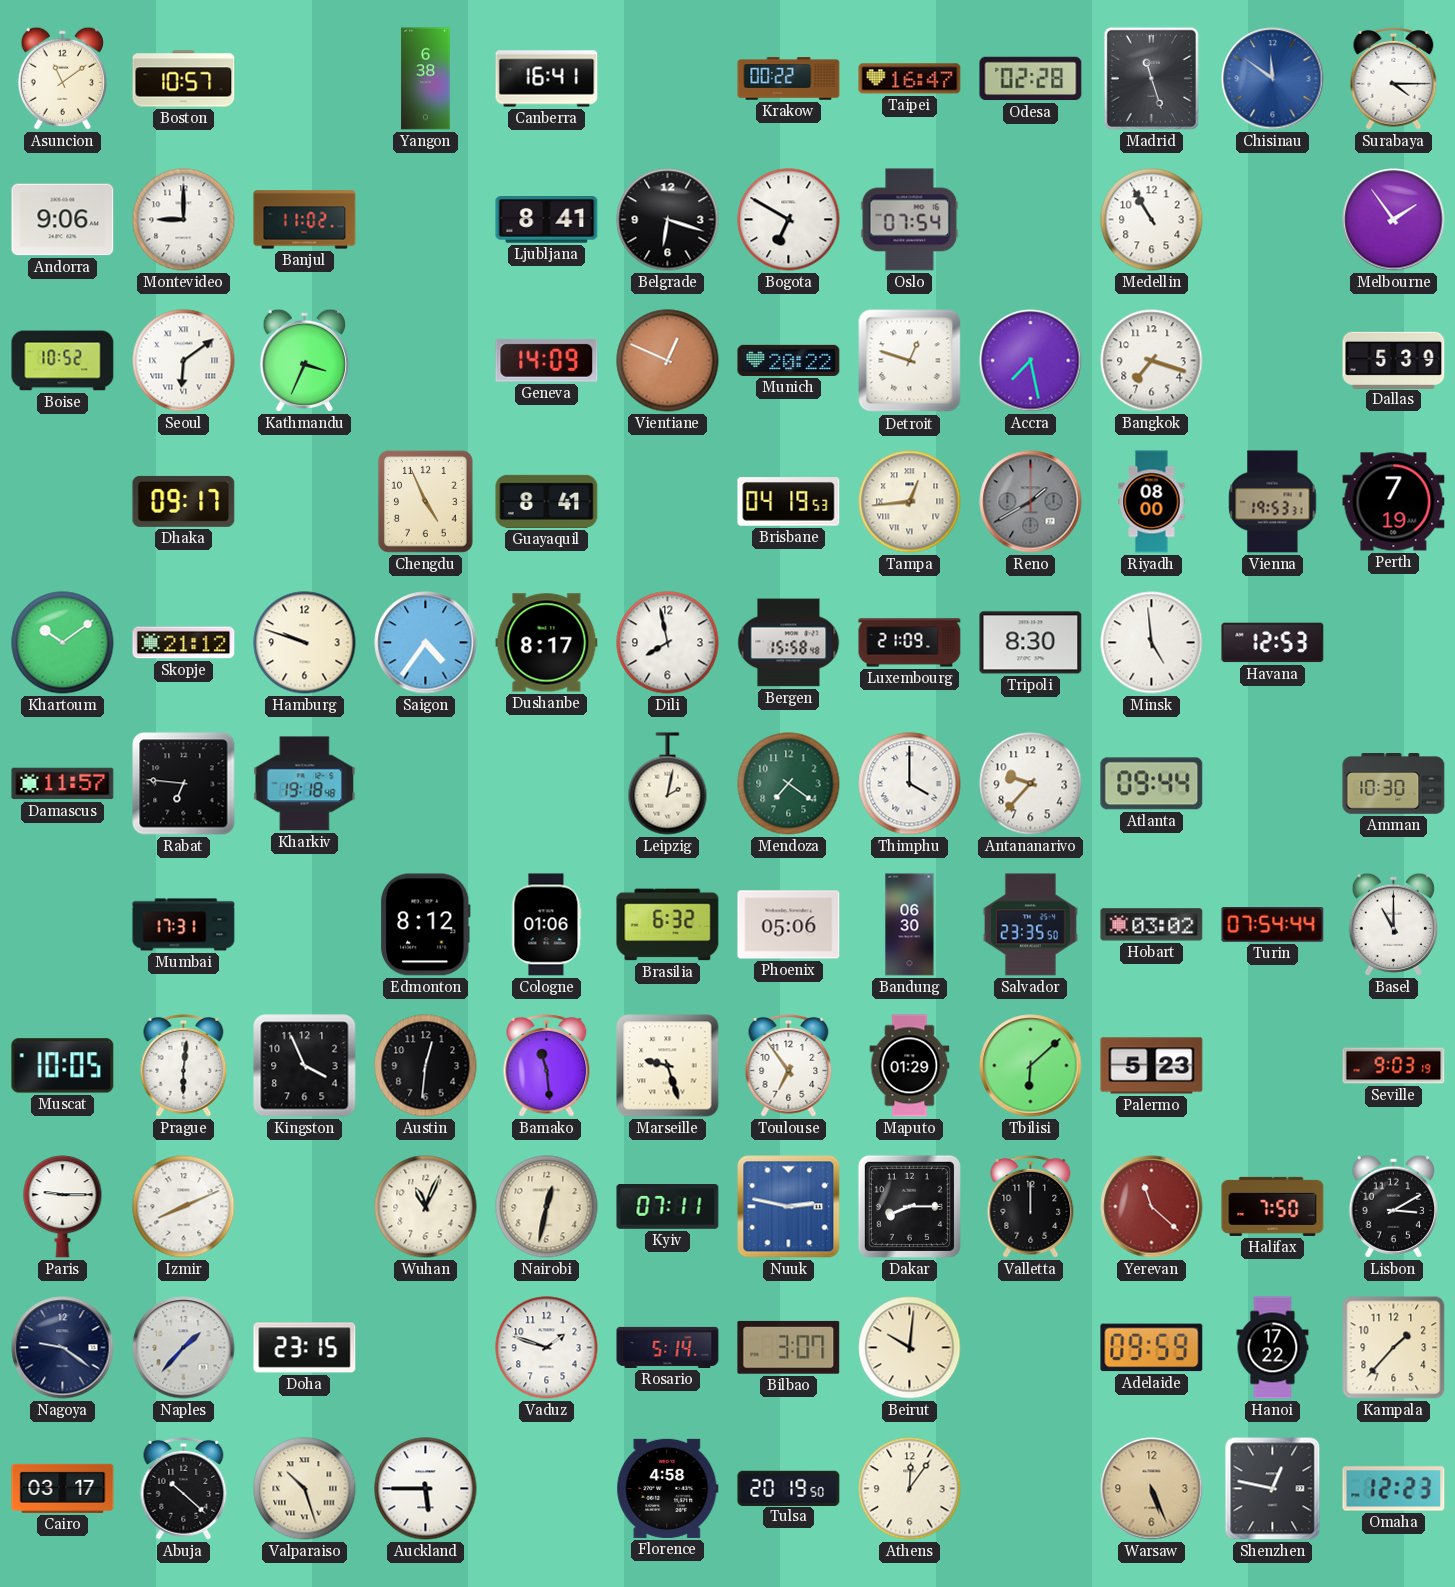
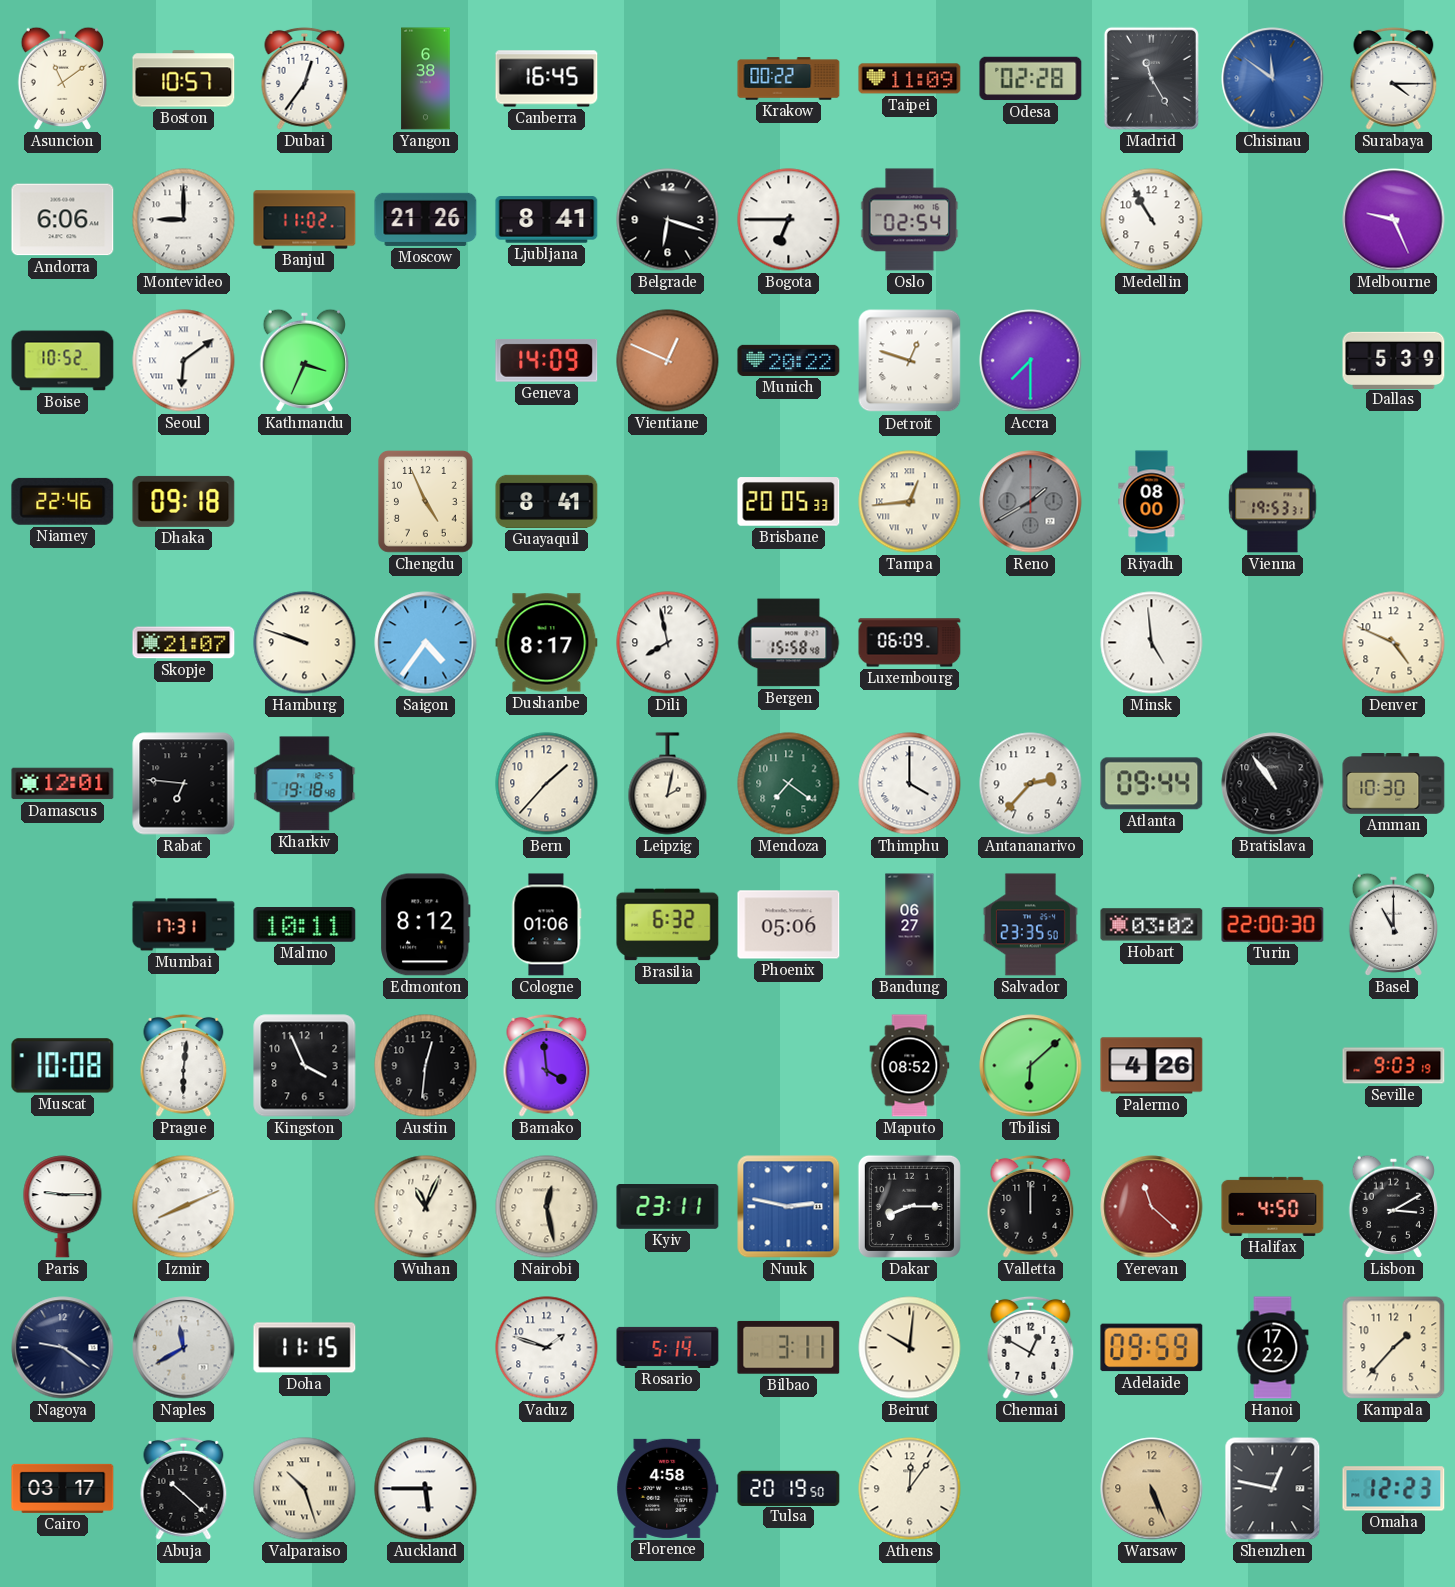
Dubai: none -> 12:36 (305, 78)
Canberra: 16:41 -> 16:45 (547, 79)
Taipei: 16:47 -> 11:09 (910, 79)
Madrid: 11:27 -> 11:25 (1151, 78)
Andorra: 9:06 -> 6:06 (63, 220)
Moscow: none -> 21:26 (426, 219)
Bogota: 6:50 -> 6:45 (789, 220)
Oslo: 07:54 -> 02:54 (910, 220)
Melbourne: 1:54 -> 9:26 (1394, 220)
Accra: 7:28 -> 7:30 (1031, 361)
Bangkok: 7:18 -> none (1152, 361)
Niamey: none -> 22:46 (63, 501)
Dhaka: 09:17 -> 09:18 (184, 501)
Brisbane: 04:19 -> 20:05 (789, 502)
Perth: 7:19 -> none (1394, 502)
Khartoum: 10:09 -> none (63, 643)
Skopje: 21:12 -> 21:07 (184, 643)
Luxembourg: 21:09 -> 06:09 (910, 643)
Tripoli: 8:30 -> none (1031, 643)
Havana: 12:53 -> none (1273, 643)
Denver: none -> 4:49 (1394, 643)
Damascus: 11:57 -> 12:01 (63, 784)
Bern: none -> 1:37 (547, 784)
Antananarivo: 9:37 -> 2:37 (1031, 784)
Bratislava: none -> 10:54 (1273, 784)
Malmo: none -> 10:11 (305, 925)
Bandung: 06:30 -> 06:27 (910, 925)
Turin: 07:54 -> 22:00 (1273, 925)
Muscat: 10:05 -> 10:08 (63, 1066)
Bamako: 11:29 -> 3:59 (547, 1065)
Marseille: 9:27 -> none (668, 1066)
Toulouse: 6:54 -> none (789, 1065)
Maputo: 01:29 -> 08:52 (910, 1066)
Palermo: 5:23 -> 4:26 (1152, 1066)
Nairobi: 12:32 -> 12:28 (547, 1207)
Kyiv: 07:11 -> 23:11 (668, 1207)
Halifax: 7:50 -> 4:50 (1273, 1206)
Naples: 1:37 -> 11:40 (184, 1348)
Doha: 23:15 -> 11:15 (305, 1348)
Bilbao: 3:07 -> 3:11 (789, 1347)
Chennai: none -> 12:50 (1031, 1347)
